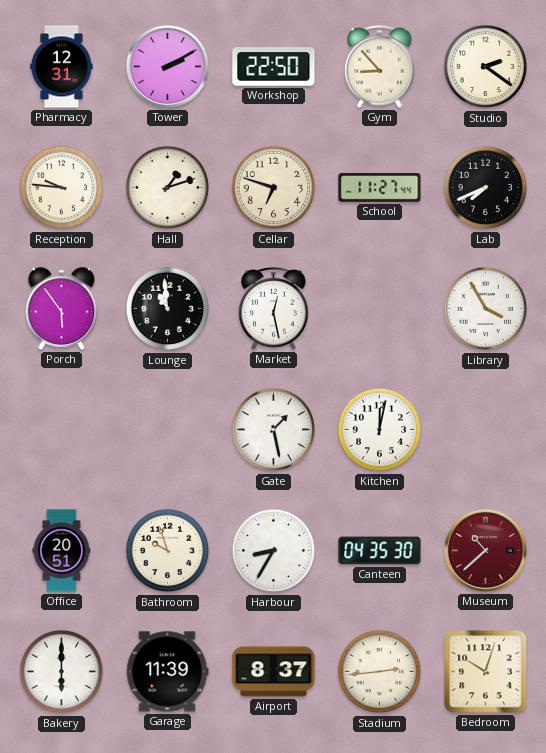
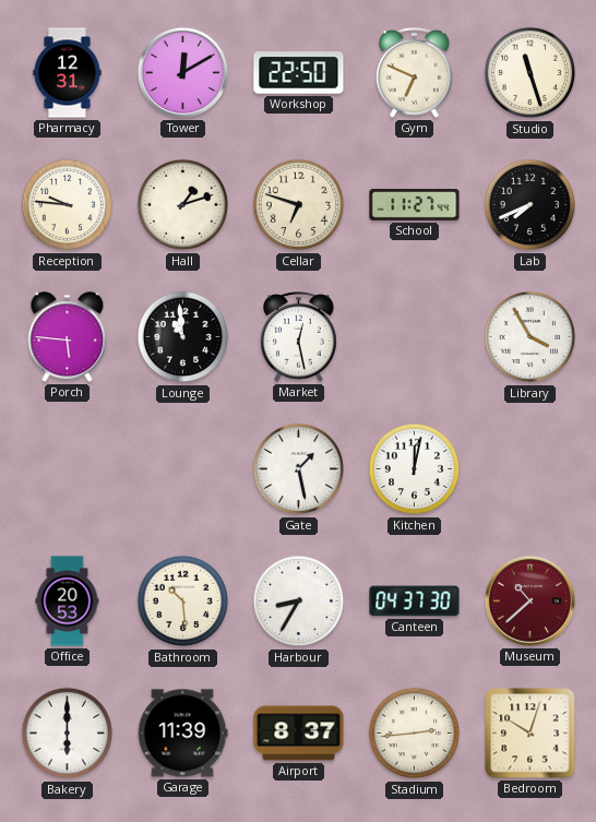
Tower: 2:10 -> 12:10 (182, 72)
Gym: 8:53 -> 6:49 (415, 73)
Studio: 2:21 -> 11:27 (531, 73)
Porch: 5:54 -> 5:46 (68, 337)
Office: 20:51 -> 20:53 (68, 601)
Bathroom: 9:57 -> 10:29 (183, 601)
Canteen: 04:35 -> 04:37 (415, 601)
